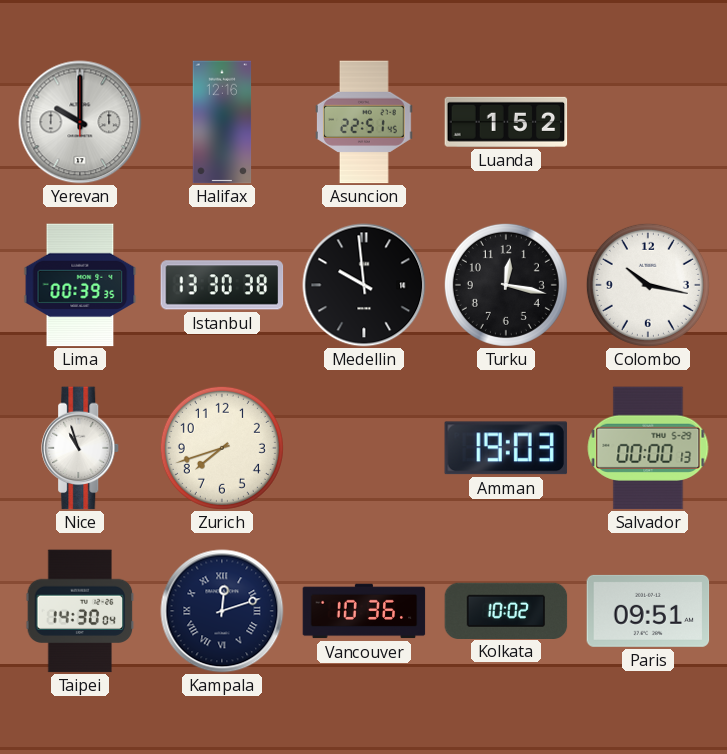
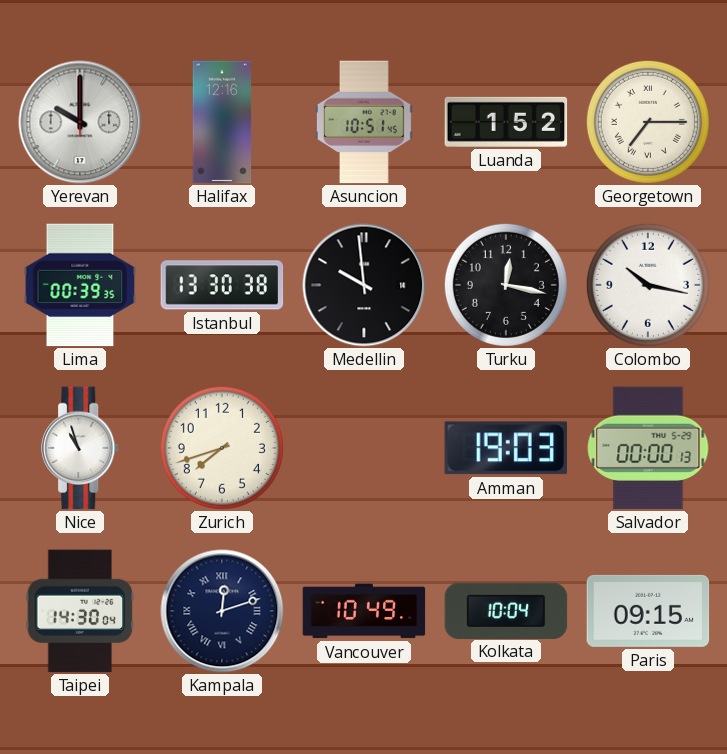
Asuncion: 22:51 -> 10:51 (365, 122)
Georgetown: none -> 7:15 (648, 122)
Vancouver: 10:36 -> 10:49 (364, 611)
Kolkata: 10:02 -> 10:04 (506, 610)
Paris: 09:51 -> 09:15 (648, 611)
